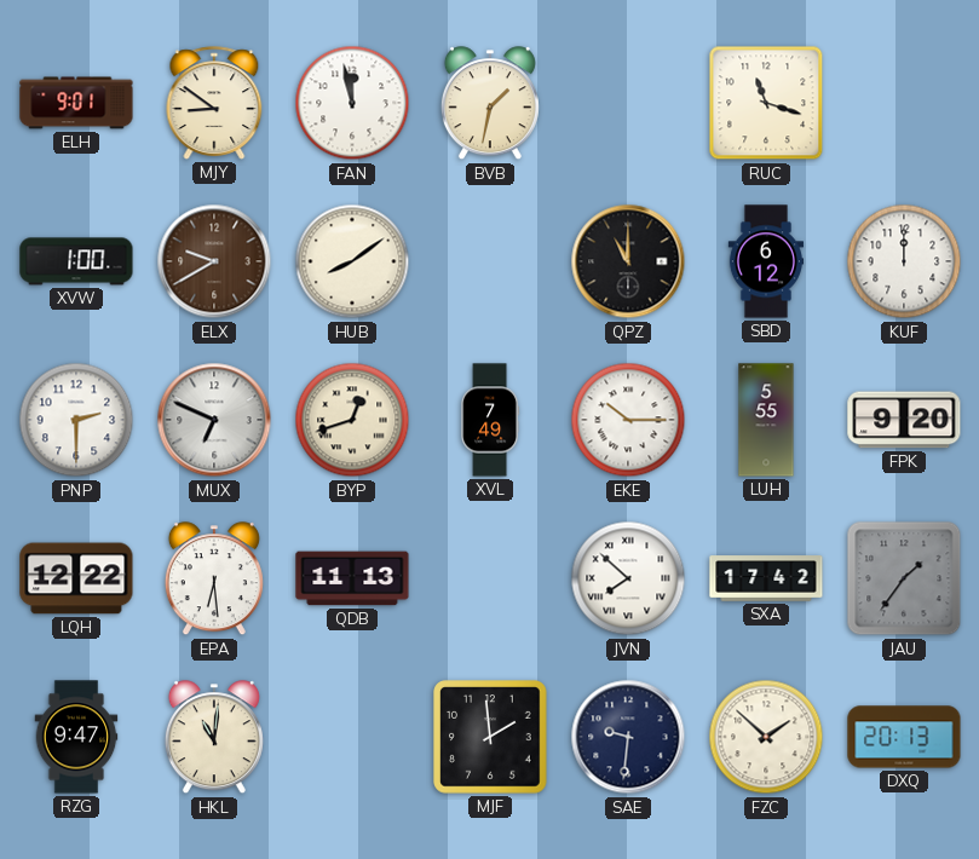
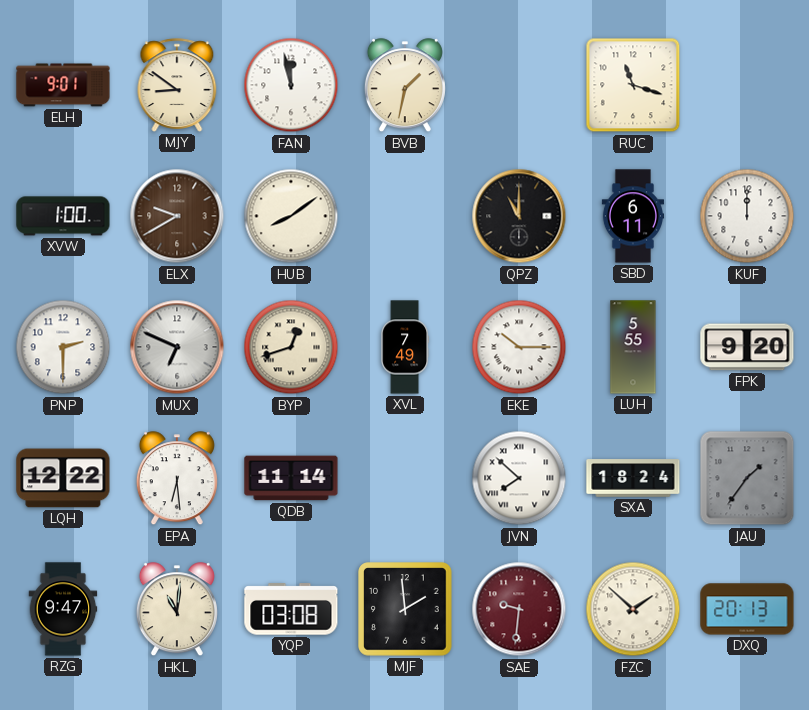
SBD: 6:12 -> 6:11 (632, 216)
QDB: 11:13 -> 11:14 (291, 478)
SXA: 17:42 -> 18:24 (633, 478)
YQP: none -> 03:08 (291, 609)
SAE dial: navy -> burgundy (519, 609)
